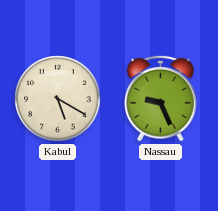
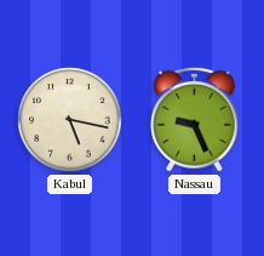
Kabul: 5:20 -> 5:17 (70, 120)
